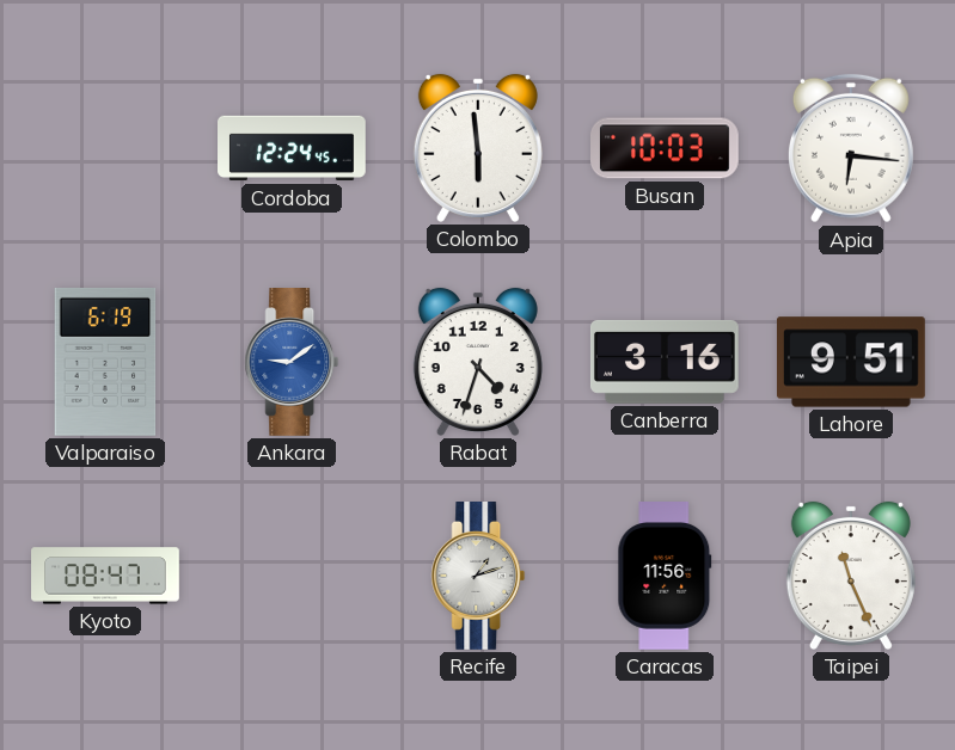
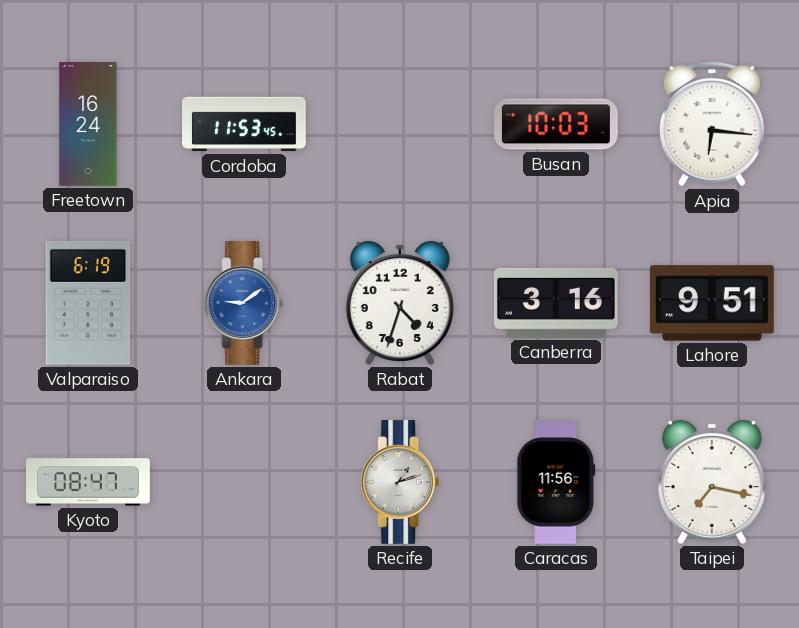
Freetown: none -> 16:24 (88, 125)
Cordoba: 12:24 -> 11:53 (245, 124)
Colombo: 5:59 -> none (478, 148)
Taipei: 11:26 -> 7:17 (712, 482)
